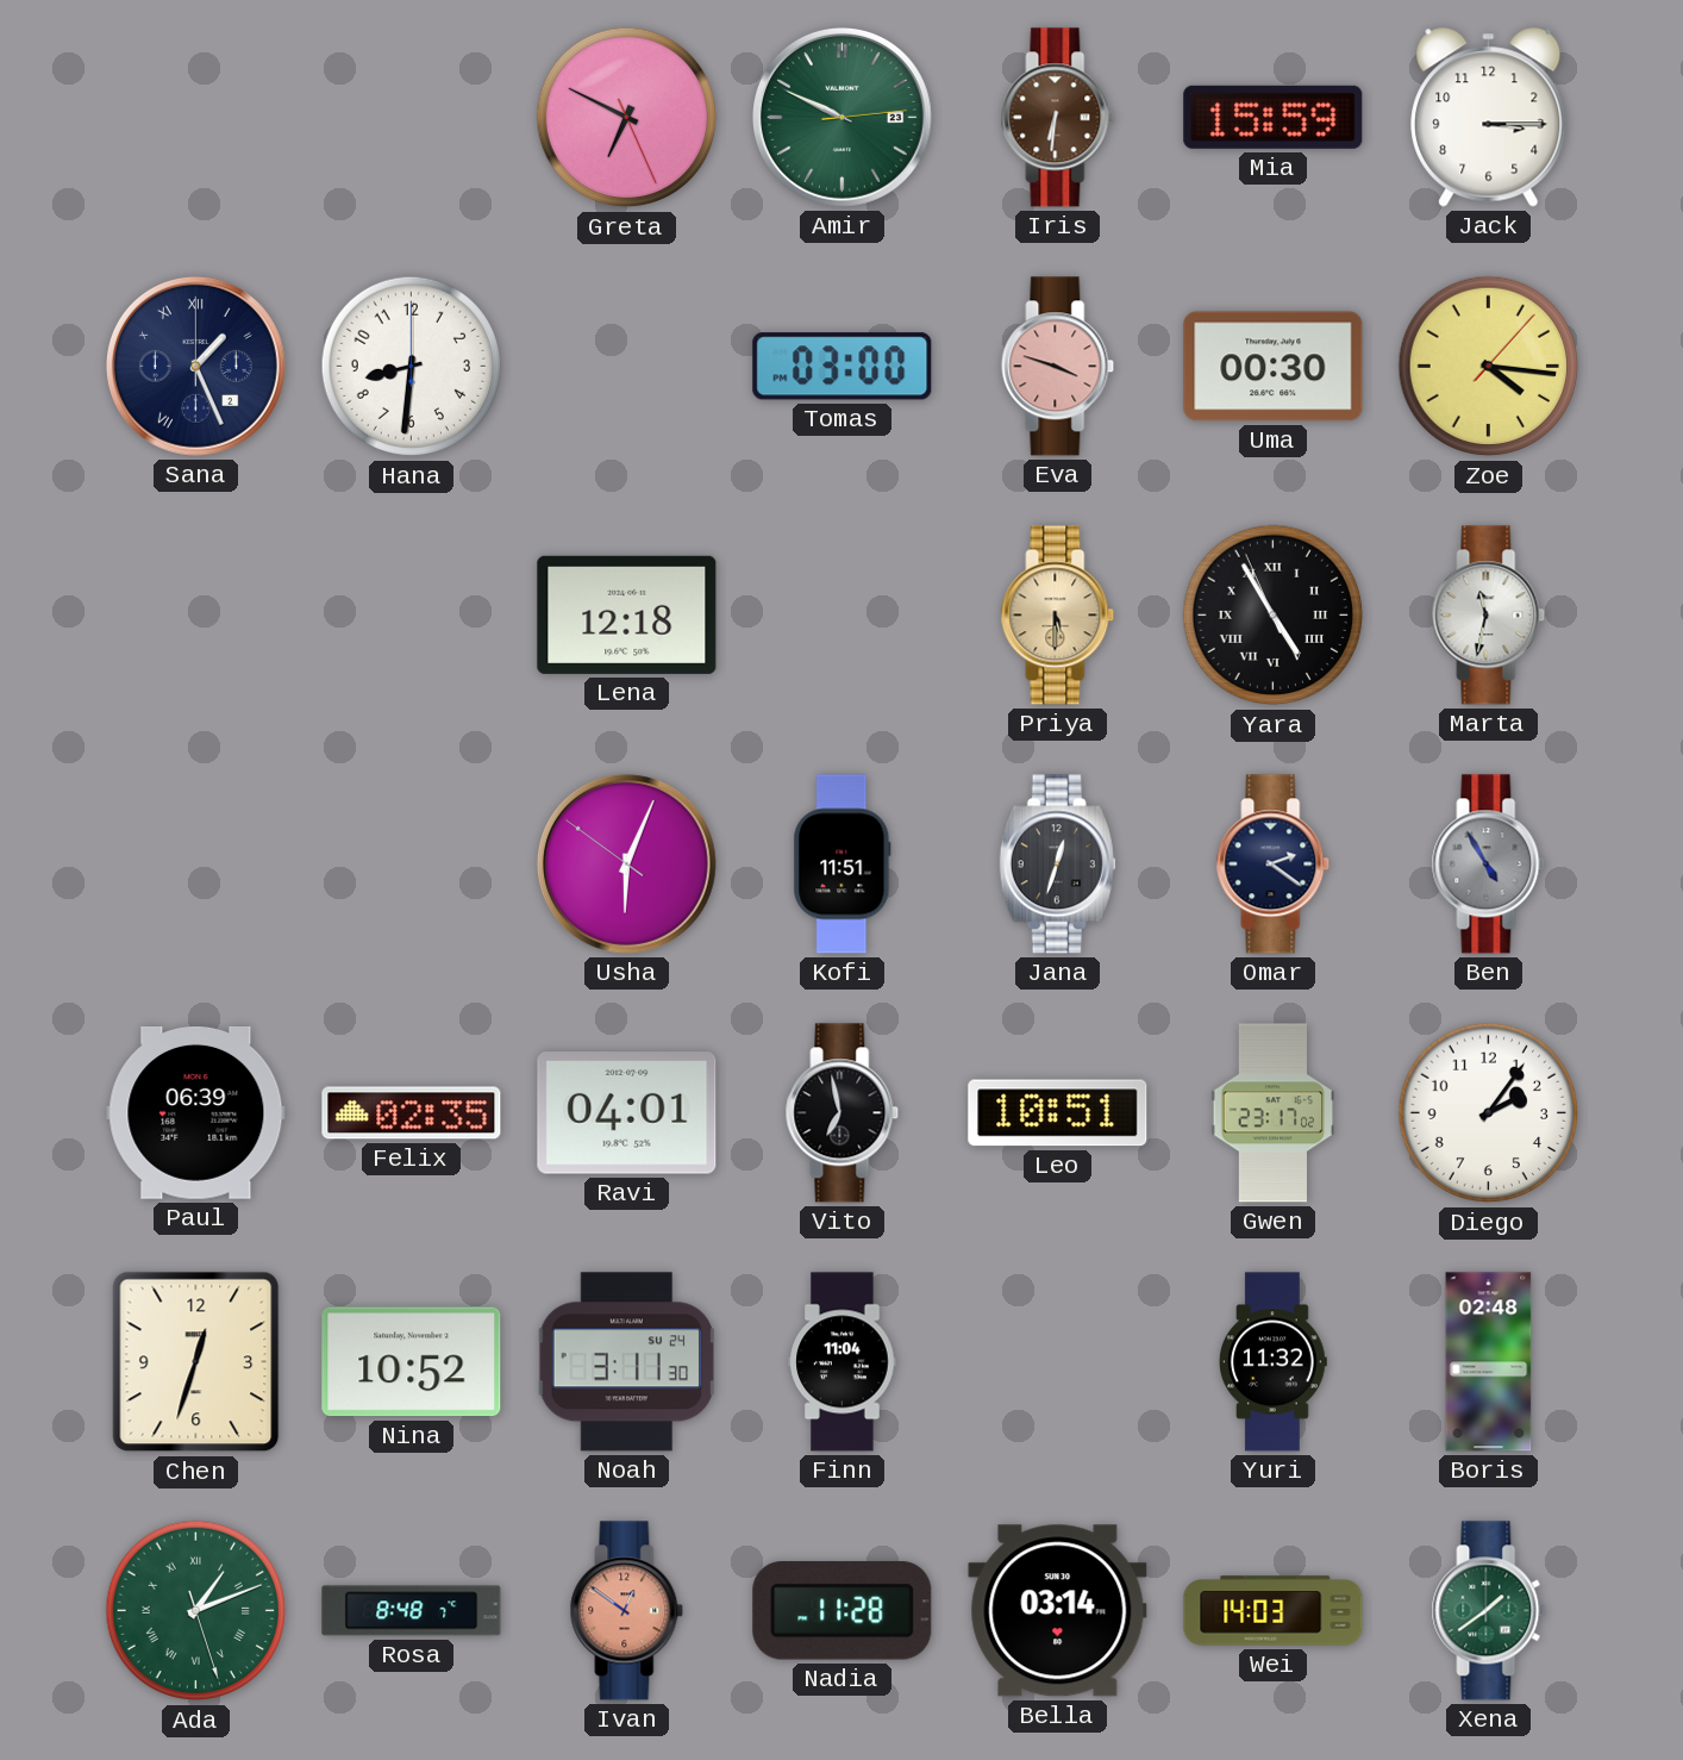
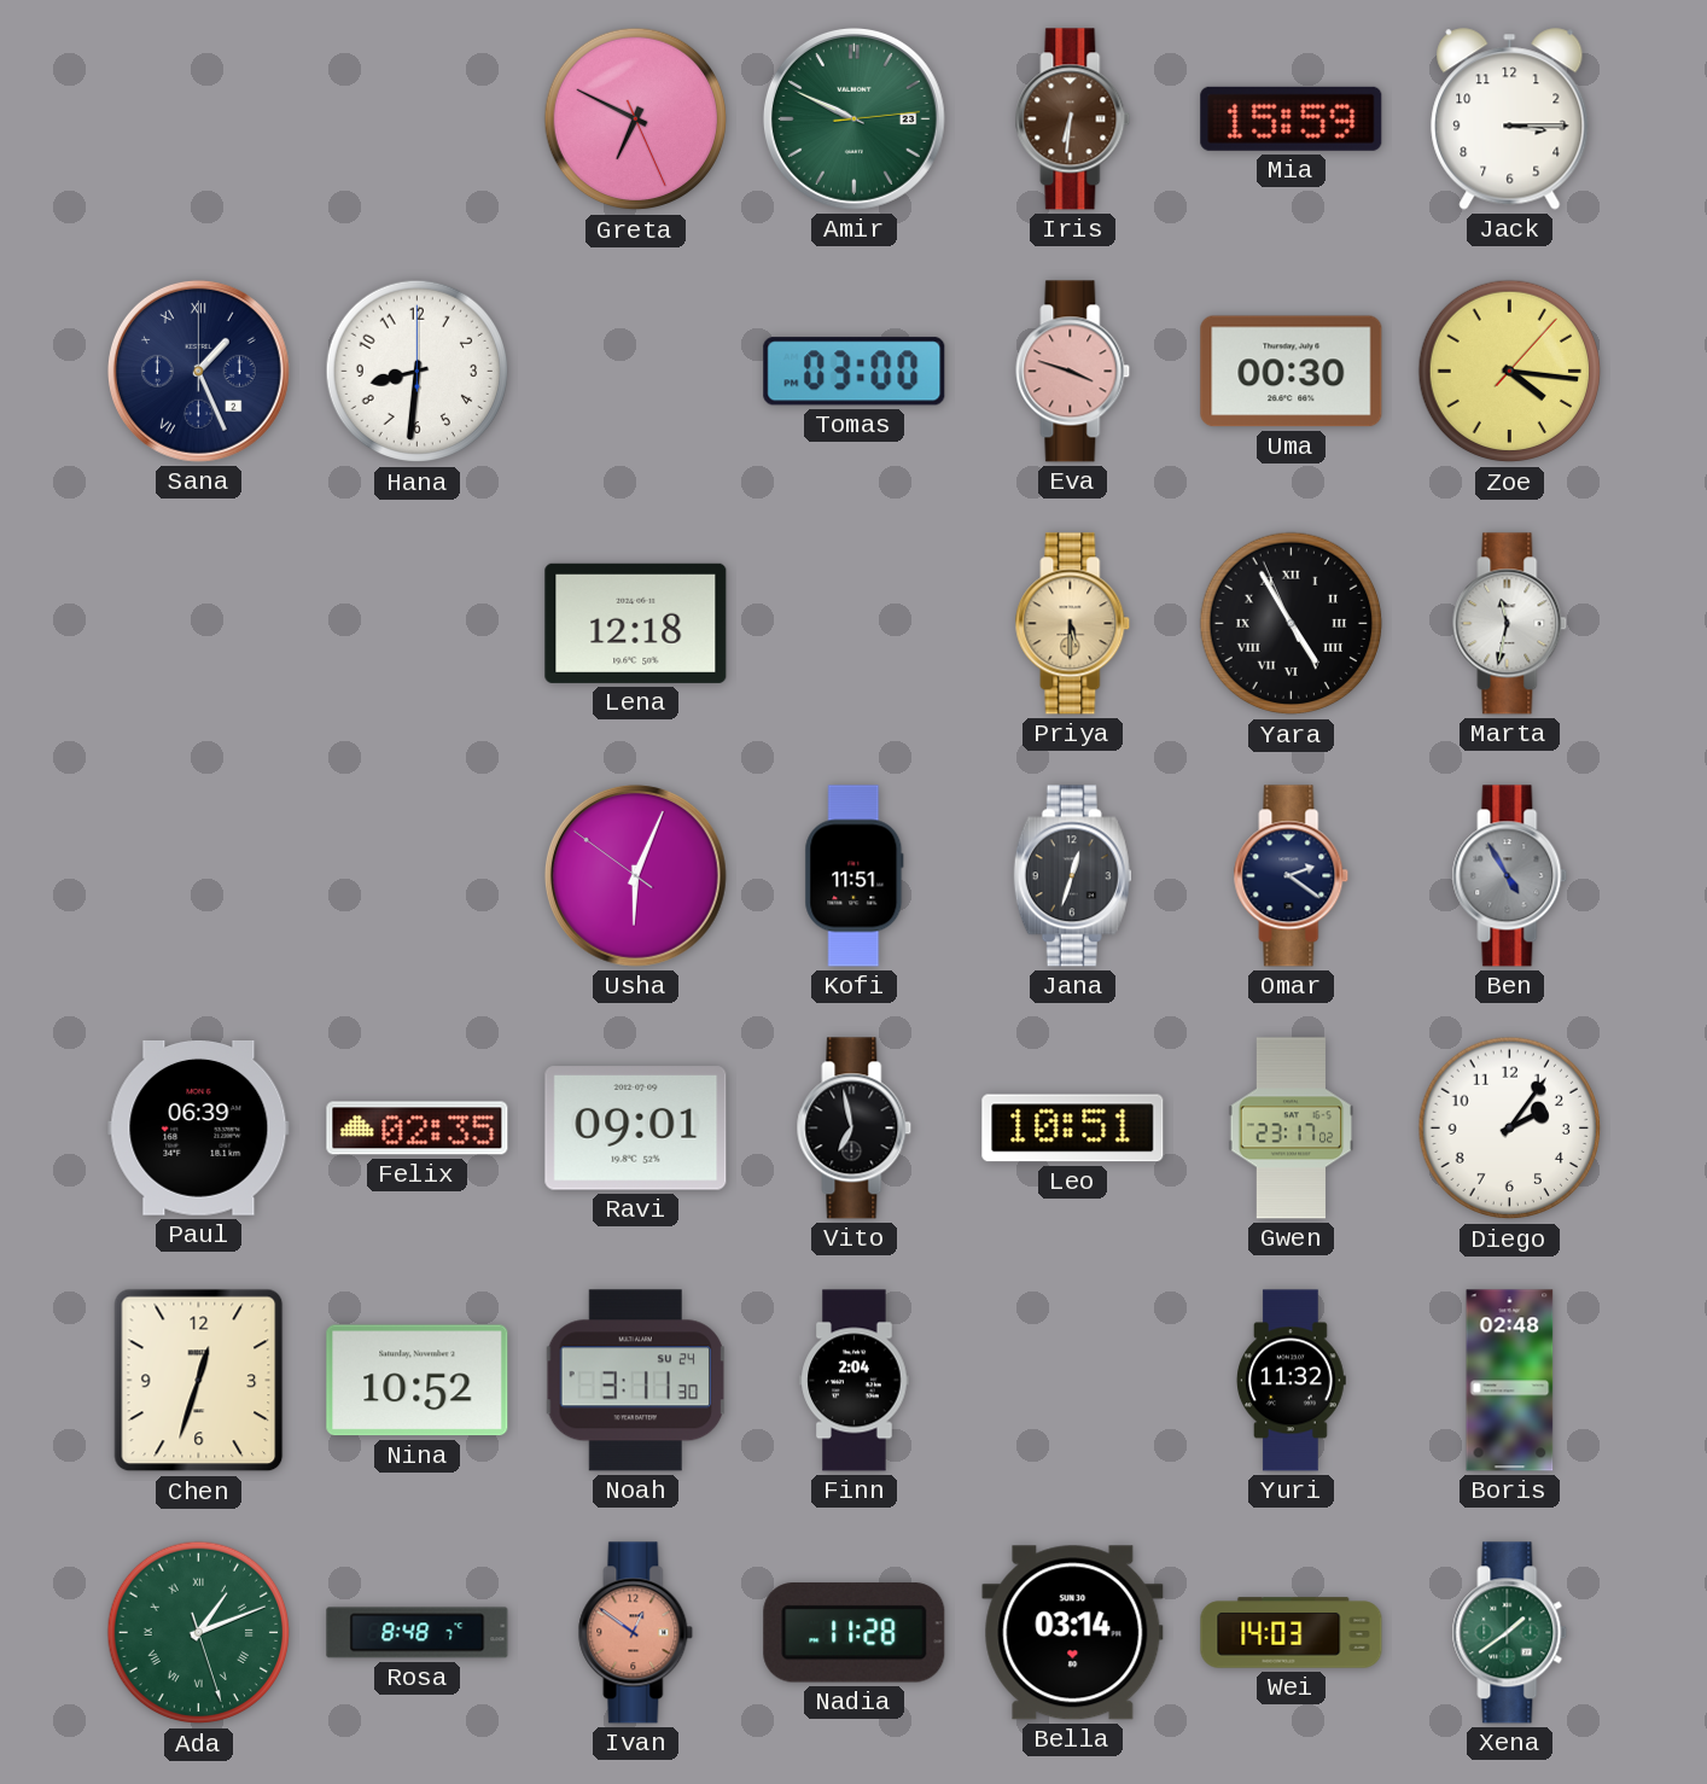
Ravi: 04:01 -> 09:01 (636, 1129)
Finn: 11:04 -> 2:04 (855, 1381)
